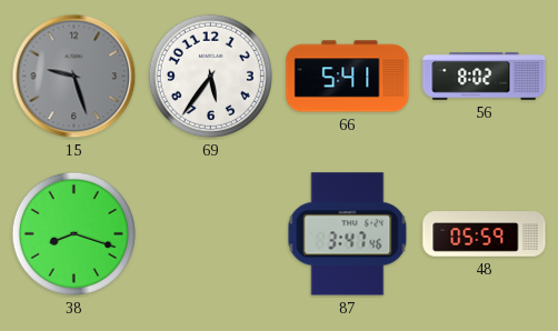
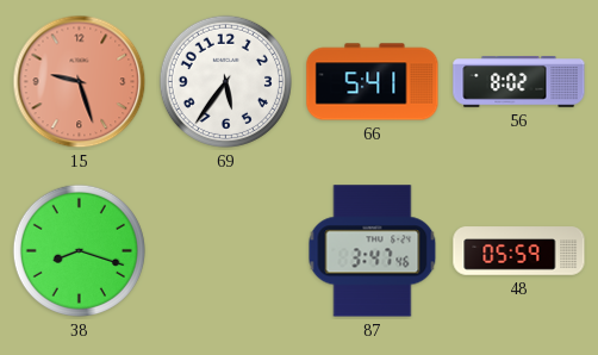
15 dial: grey -> salmon (80, 82)
